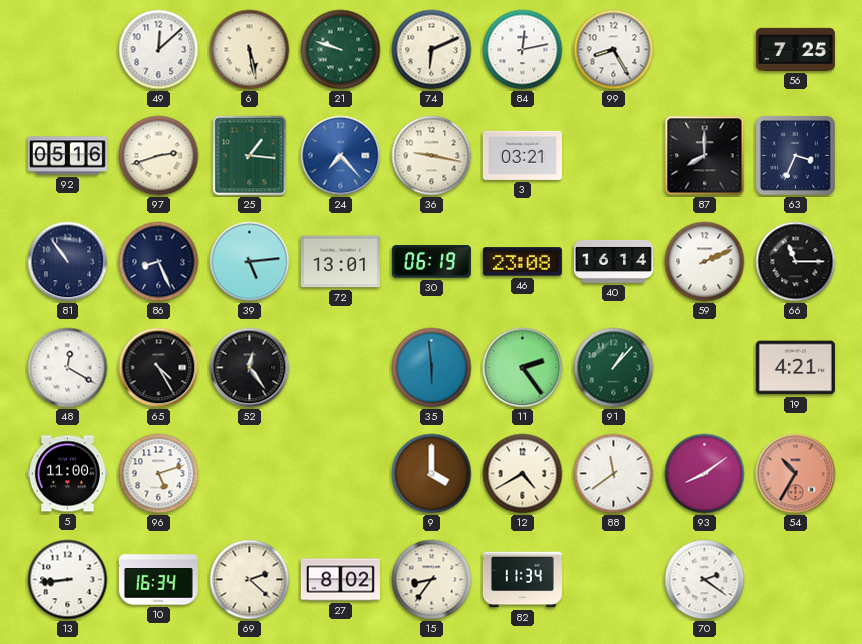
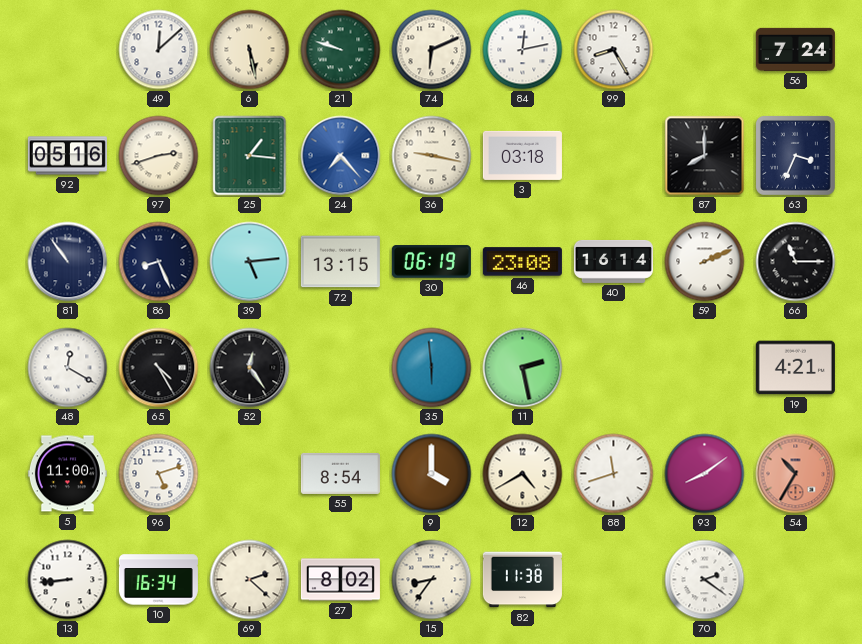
56: 7:25 -> 7:24 (795, 49)
3: 03:21 -> 03:18 (522, 155)
72: 13:01 -> 13:15 (340, 262)
11: 2:24 -> 2:28 (523, 368)
91: 1:07 -> none (614, 368)
55: none -> 8:54 (340, 473)
88: 11:39 -> 11:42 (614, 474)
82: 11:34 -> 11:38 (522, 580)
